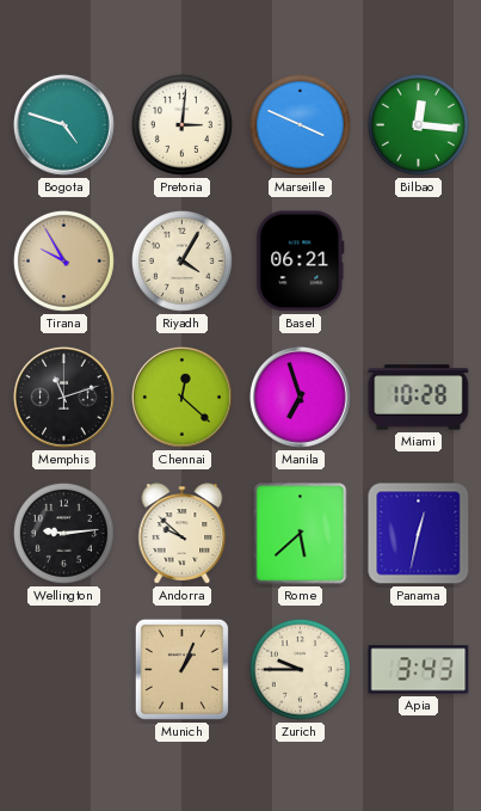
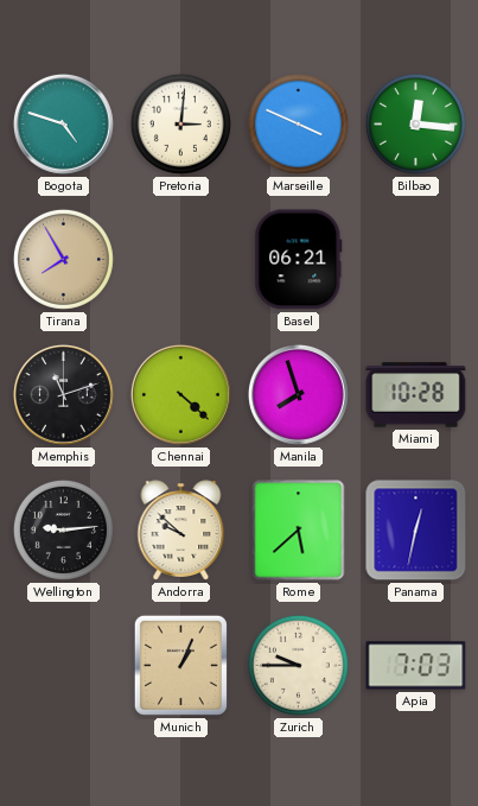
Tirana: 9:55 -> 7:55 (63, 259)
Riyadh: 4:05 -> none (181, 260)
Chennai: 12:22 -> 4:22 (180, 394)
Manila: 6:57 -> 7:57 (298, 394)
Apia: 3:43 -> 7:03 (416, 666)
